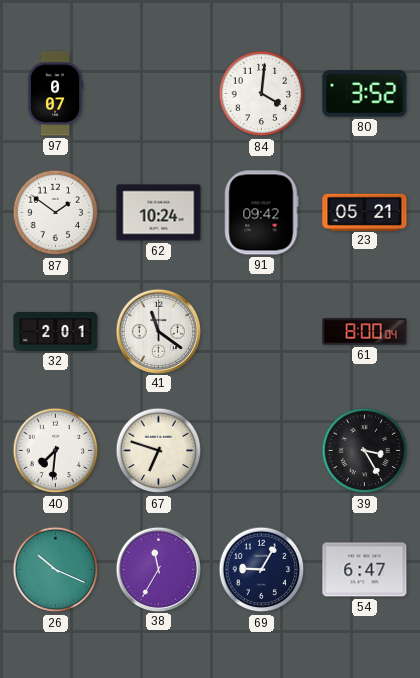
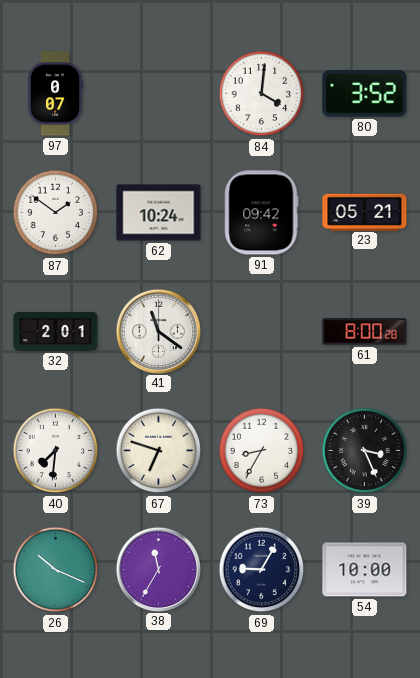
61: 8:00:04 -> 8:00:28 (365, 332)
73: none -> 8:35 (262, 451)
39: 3:25 -> 3:26 (365, 451)
54: 6:47 -> 10:00 (365, 570)
